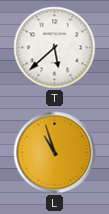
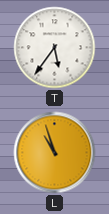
T: 5:38 -> 5:36 (55, 48)
